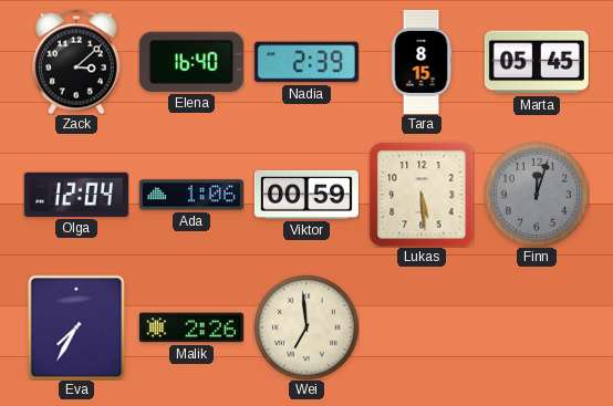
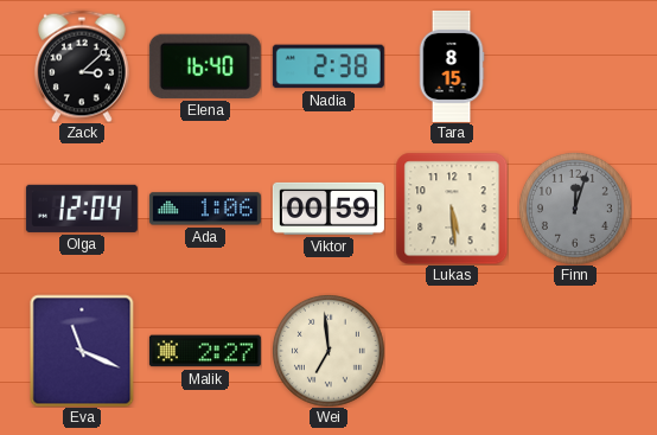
Nadia: 2:39 -> 2:38 (328, 66)
Marta: 05:45 -> none (537, 62)
Eva: 7:35 -> 11:19 (82, 351)
Malik: 2:26 -> 2:27 (205, 351)
